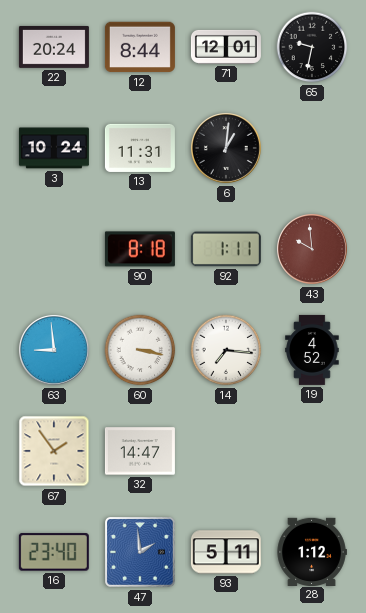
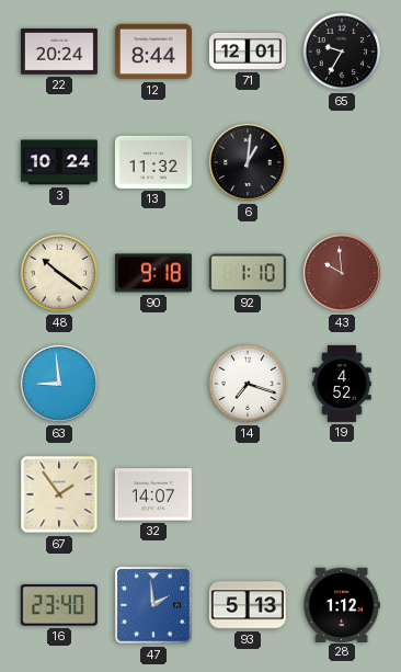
65: 9:32 -> 9:35 (342, 52)
13: 11:31 -> 11:32 (153, 162)
48: none -> 10:21 (59, 273)
90: 8:18 -> 9:18 (153, 273)
92: 1:11 -> 1:10 (248, 273)
60: 3:17 -> none (140, 350)
14: 7:16 -> 7:18 (248, 384)
32: 14:47 -> 14:07 (153, 494)
93: 5:11 -> 5:13 (248, 605)
